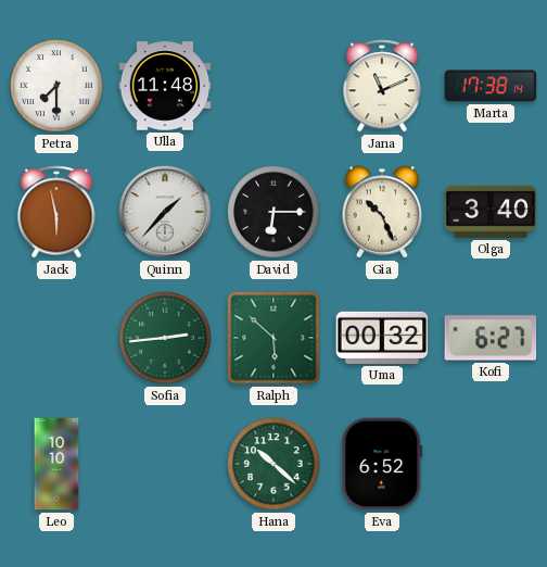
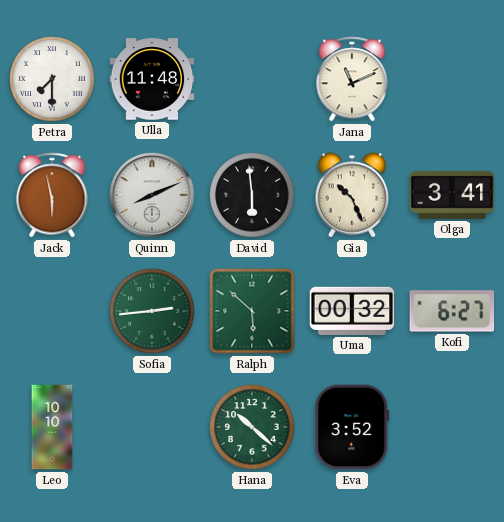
Marta: 17:38 -> none (491, 86)
Quinn: 1:37 -> 8:11 (152, 195)
David: 6:15 -> 5:59 (252, 195)
Olga: 3:40 -> 3:41 (452, 195)
Eva: 6:52 -> 3:52 (352, 427)
